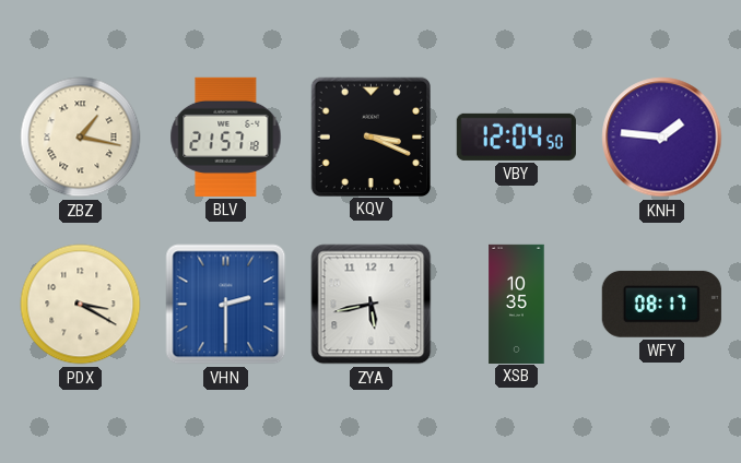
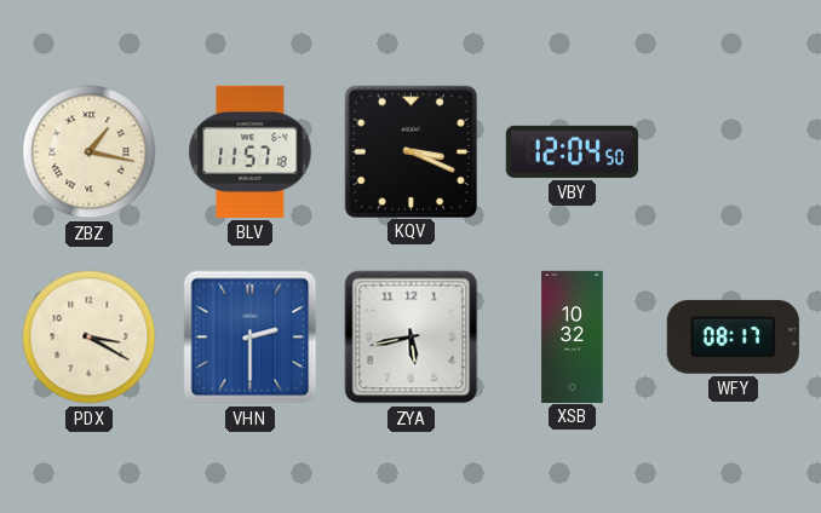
BLV: 21:57 -> 11:57 (251, 151)
KNH: 1:46 -> none (662, 138)
XSB: 10:35 -> 10:32 (573, 336)
